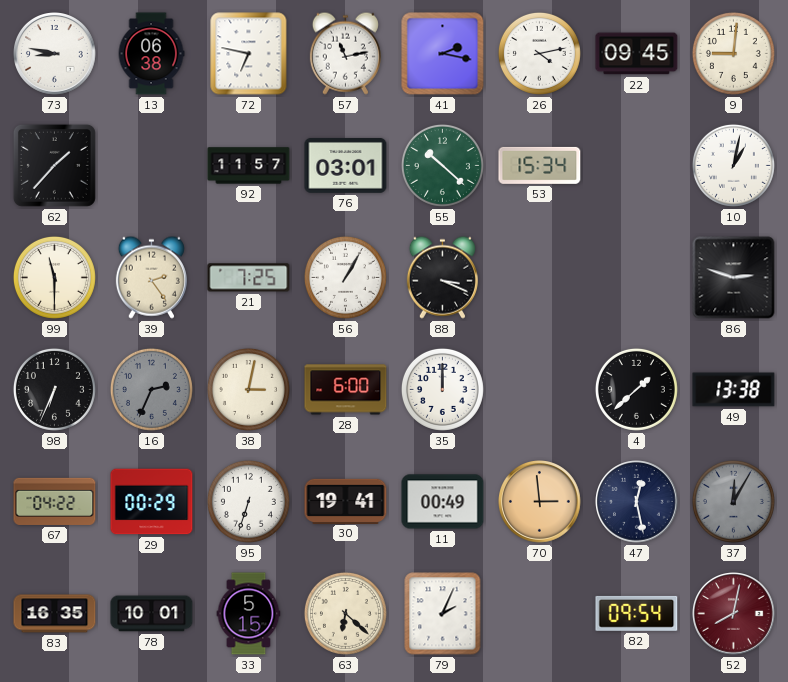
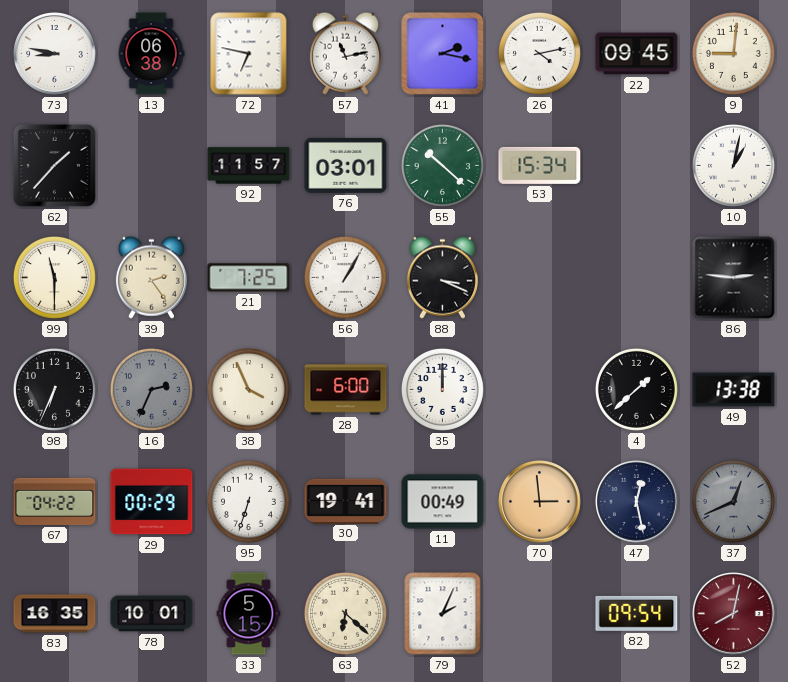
86: 2:48 -> 2:46 (734, 278)
38: 3:02 -> 3:56 (248, 389)
37: 12:05 -> 12:41 (733, 501)
